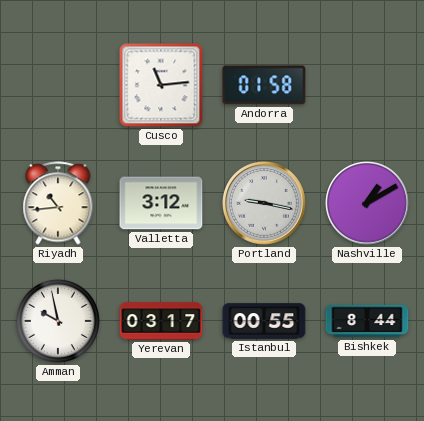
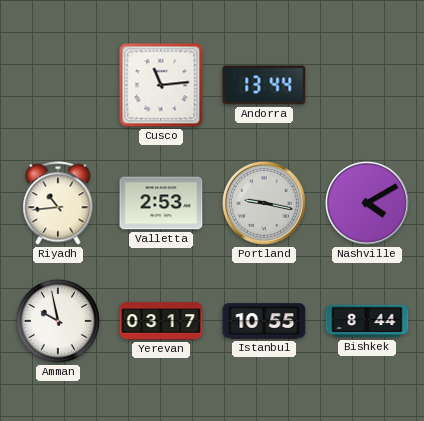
Andorra: 01:58 -> 13:44 (264, 85)
Valletta: 3:12 -> 2:53 (161, 203)
Nashville: 1:10 -> 4:10 (368, 204)
Istanbul: 00:55 -> 10:55 (264, 321)
